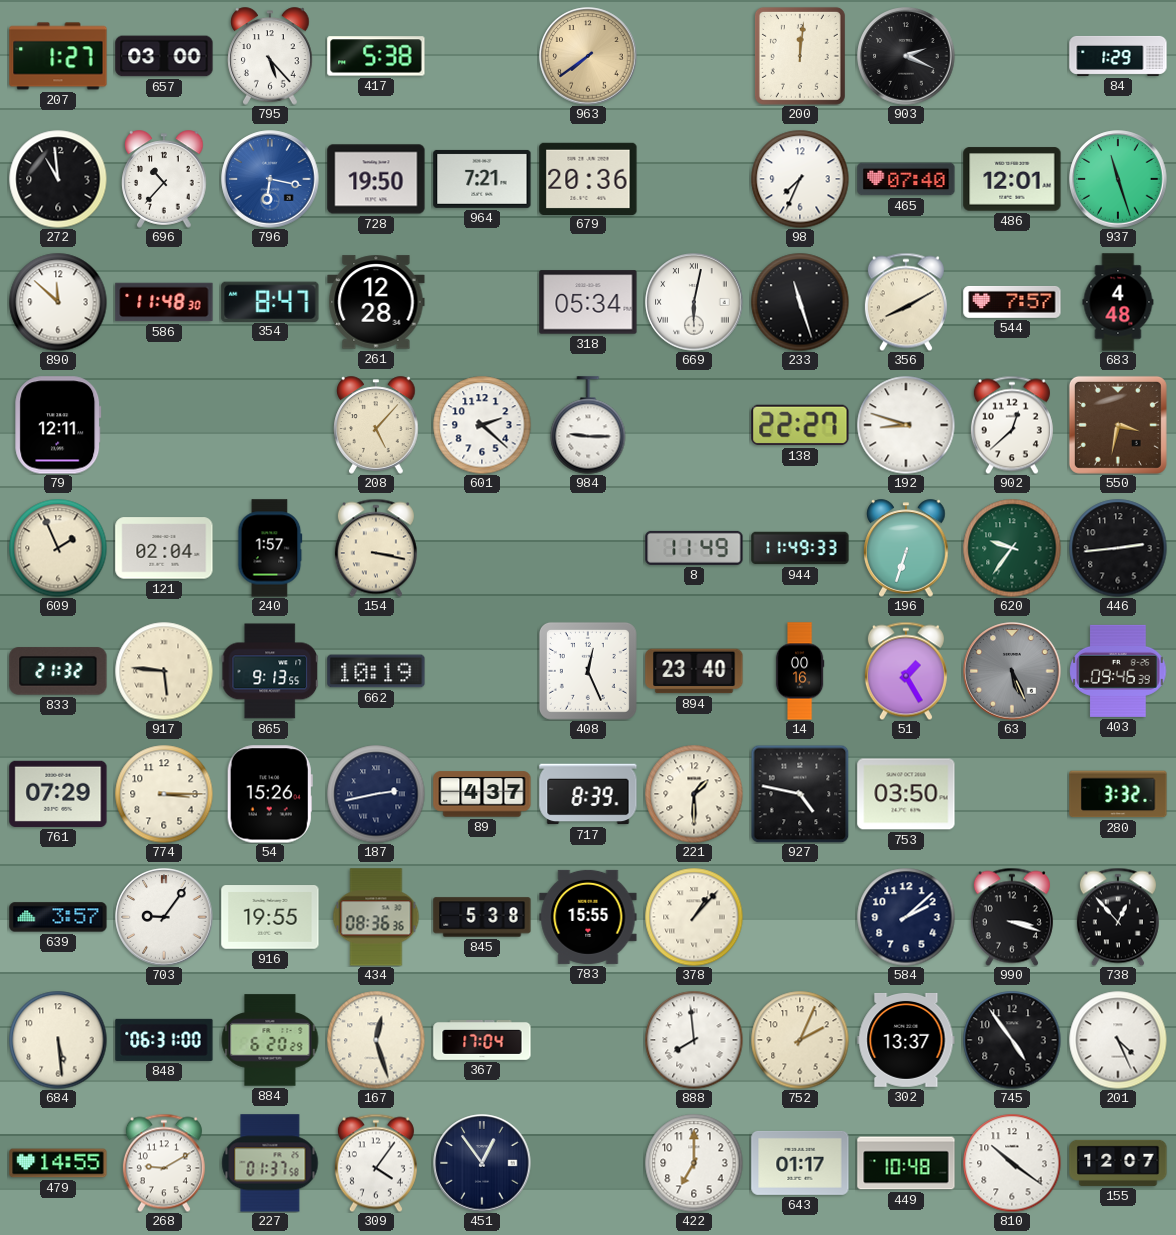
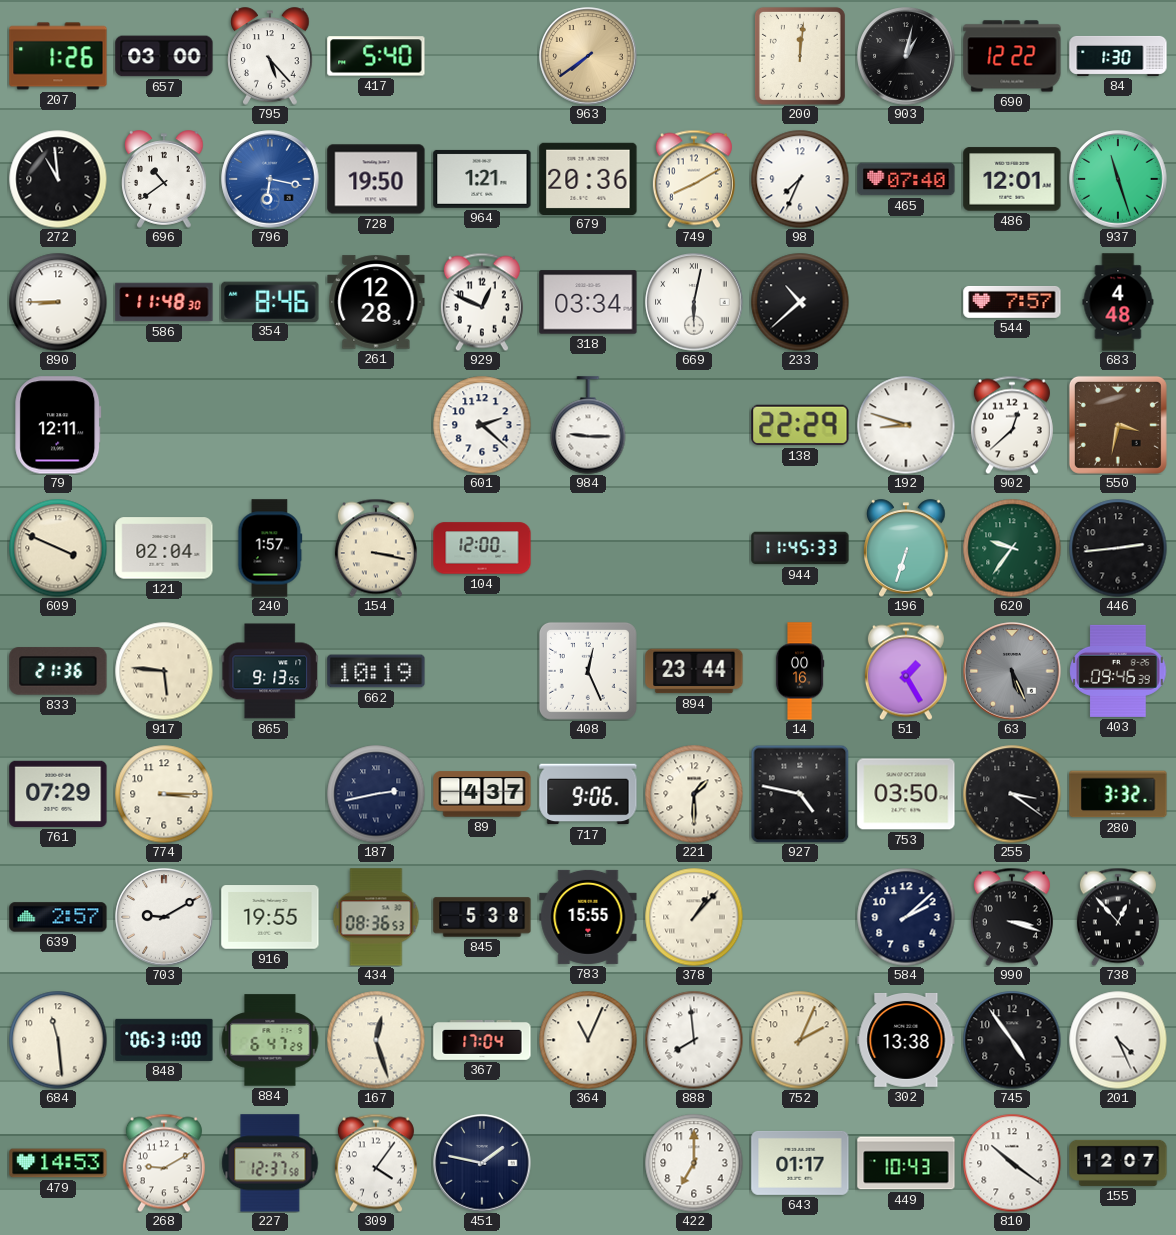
207: 1:27 -> 1:26 (58, 56)
417: 5:38 -> 5:40 (376, 56)
903: 2:19 -> 1:02 (906, 56)
690: none -> 12:22 (1012, 56)
84: 1:29 -> 1:30 (1118, 56)
696: 10:37 -> 10:39 (164, 179)
964: 7:21 -> 1:21 (482, 179)
749: none -> 8:10 (694, 179)
890: 11:52 -> 8:45 (58, 302)
354: 8:47 -> 8:46 (270, 301)
929: none -> 12:49 (482, 302)
318: 05:34 -> 03:34 (588, 302)
233: 11:27 -> 10:38 (800, 302)
356: 8:10 -> none (906, 302)
208: 5:07 -> none (376, 425)
138: 22:27 -> 22:29 (800, 425)
609: 1:56 -> 3:49 (58, 548)
104: none -> 12:00 (482, 548)
8: 11:49 -> none (694, 548)
944: 11:49 -> 11:45 (800, 548)
833: 21:32 -> 21:36 (58, 671)
894: 23:40 -> 23:44 (694, 671)
54: 15:26 -> none (270, 794)
717: 8:39 -> 9:06 (588, 794)
255: none -> 3:21 (1012, 794)
639: 3:57 -> 2:57 (58, 917)
703: 9:06 -> 9:10 (164, 917)
434: 08:36:36 -> 08:36:53 (376, 917)
684: 5:29 -> 11:29 (58, 1040)
884: 6:20 -> 6:47 (270, 1040)
364: none -> 11:04 (588, 1040)
302: 13:37 -> 13:38 (906, 1040)
479: 14:55 -> 14:53 (58, 1163)
227: 01:37 -> 12:37 (270, 1163)
451: 12:54 -> 1:47 (482, 1163)
449: 10:48 -> 10:43 (906, 1163)
